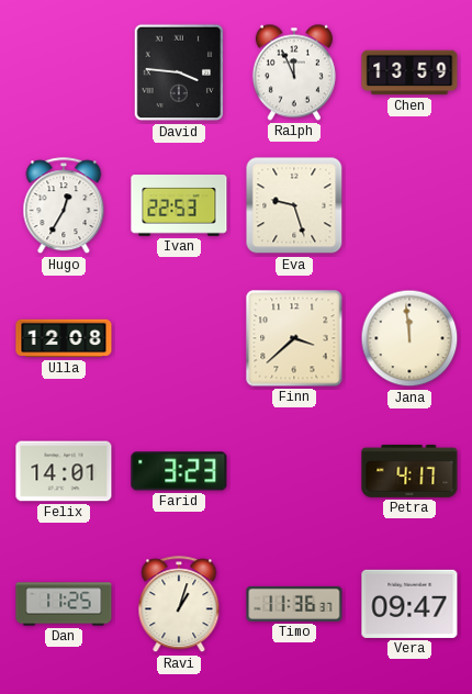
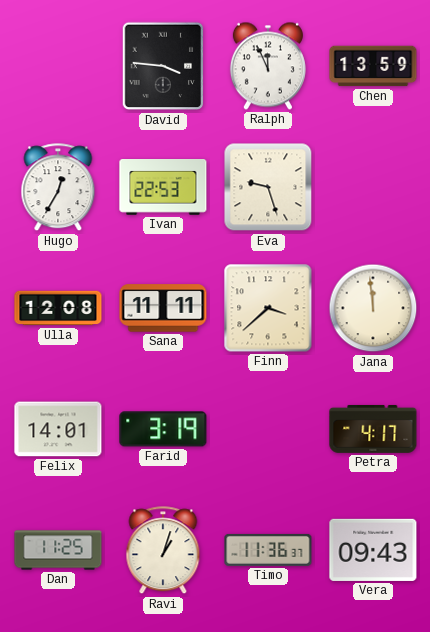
Sana: none -> 11:11 (163, 308)
Farid: 3:23 -> 3:19 (163, 429)
Vera: 09:47 -> 09:43 (373, 550)
